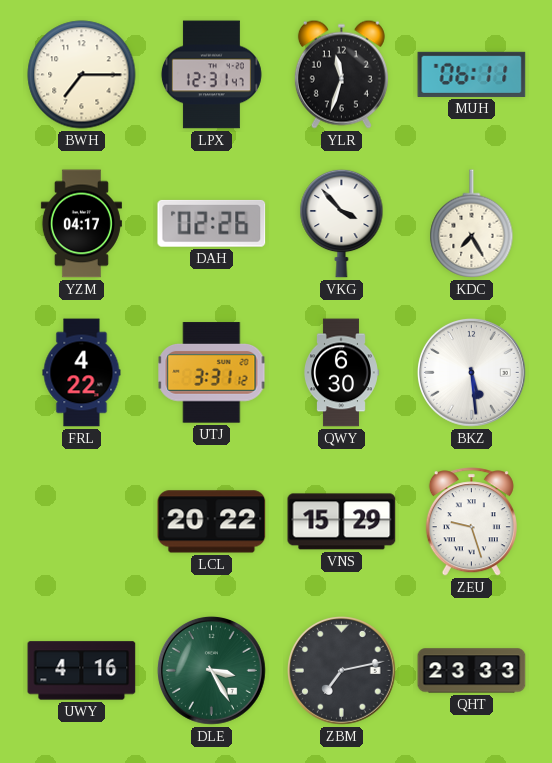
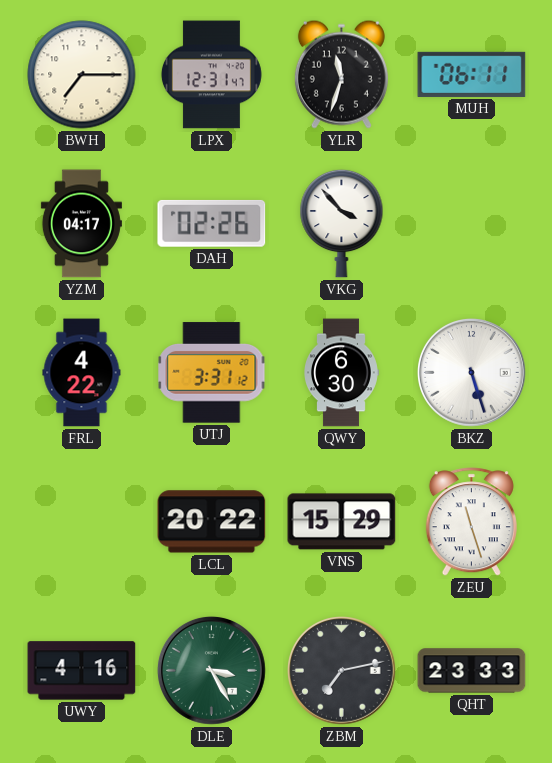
KDC: 7:25 -> none (472, 224)
BKZ: 5:29 -> 5:27 (472, 373)
ZEU: 9:27 -> 11:27 (471, 522)
